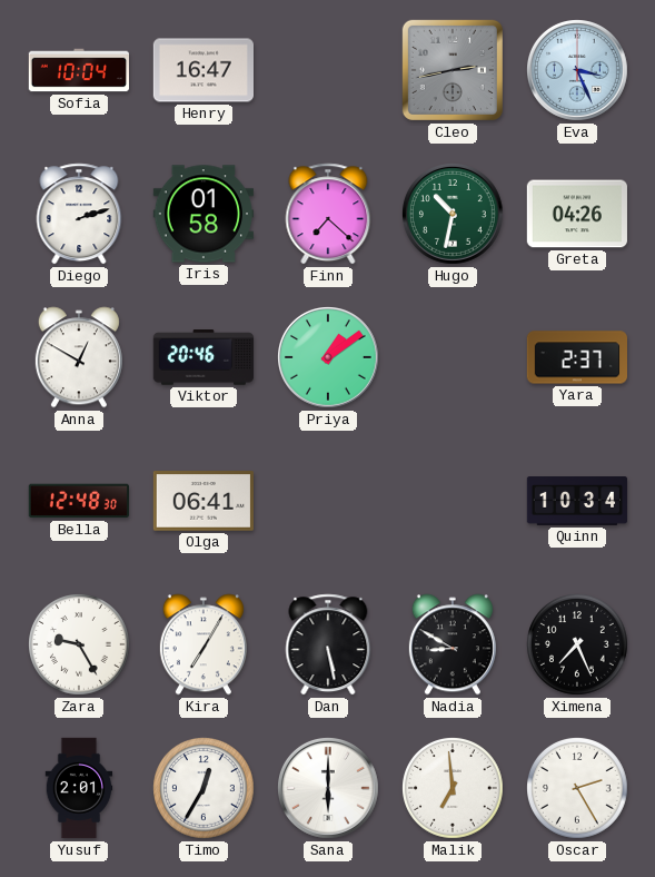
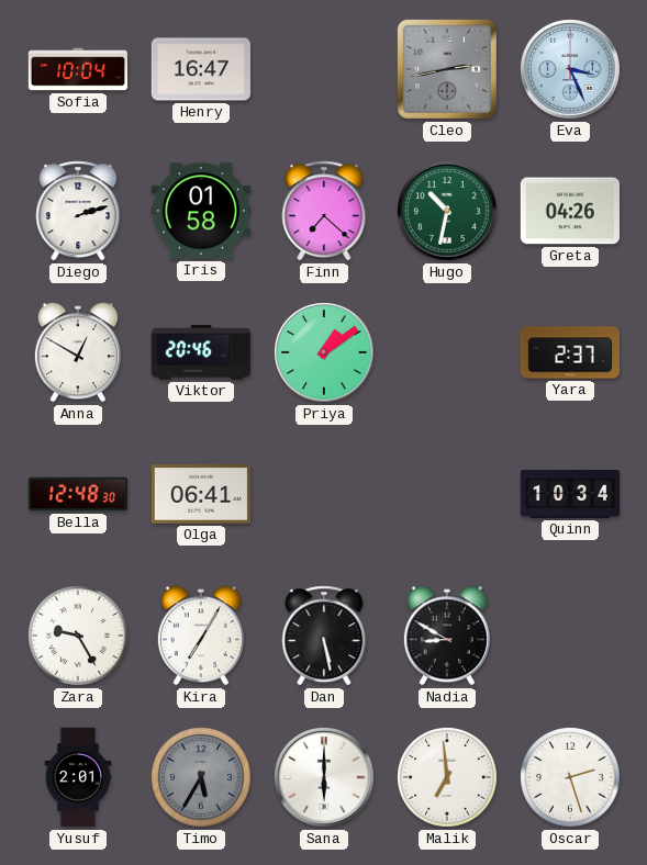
Ximena: 7:26 -> none (578, 646)
Timo: 12:35 -> 5:35 (202, 778)
Timo dial: white -> grey (202, 778)
Oscar: 2:25 -> 2:27 (571, 778)
